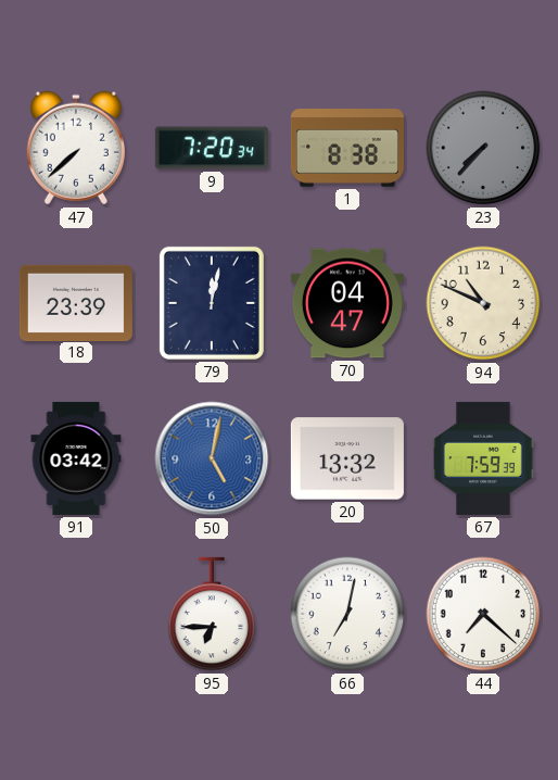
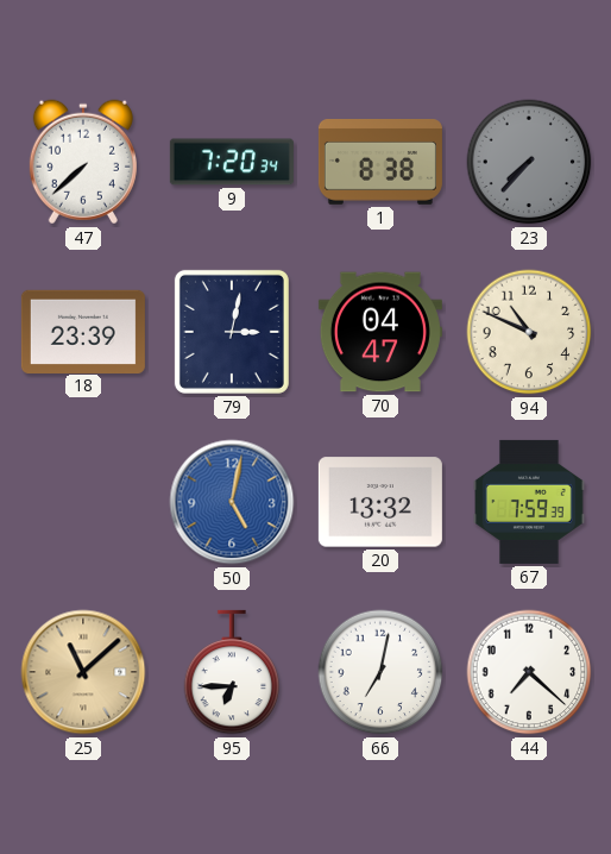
79: 12:02 -> 3:02 (232, 332)
91: 03:42 -> none (76, 458)
25: none -> 11:08 (83, 672)
